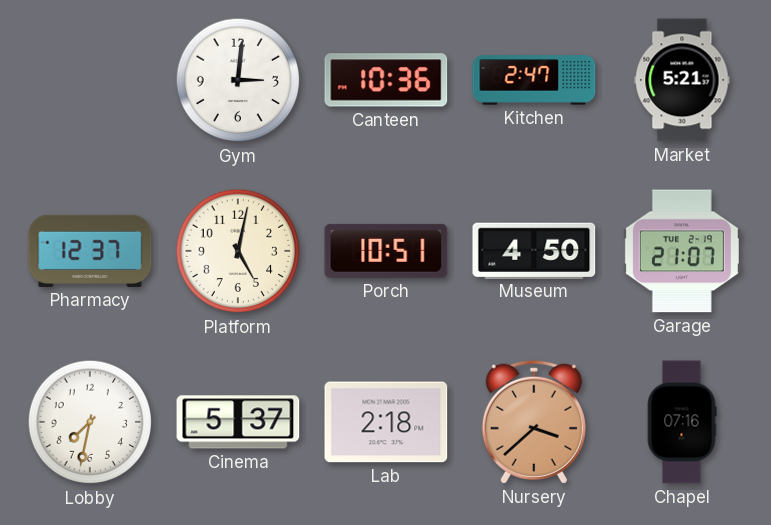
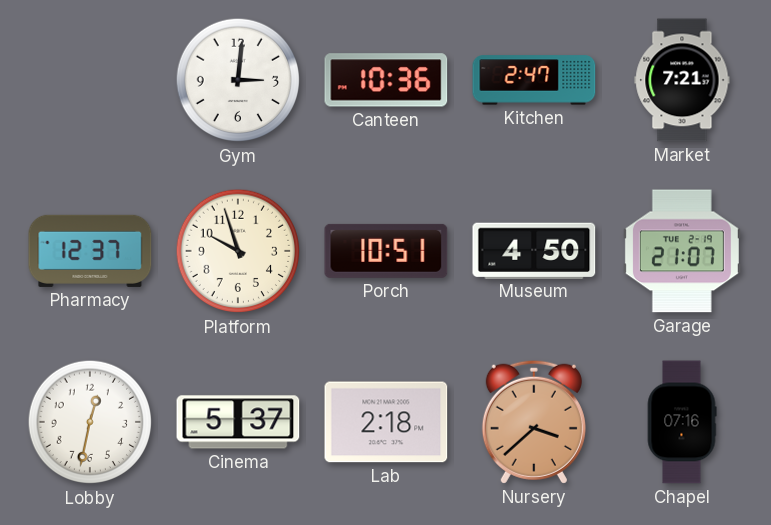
Market: 5:21 -> 7:21 (682, 80)
Platform: 5:02 -> 9:57 (238, 251)
Lobby: 7:32 -> 12:32 (90, 422)
